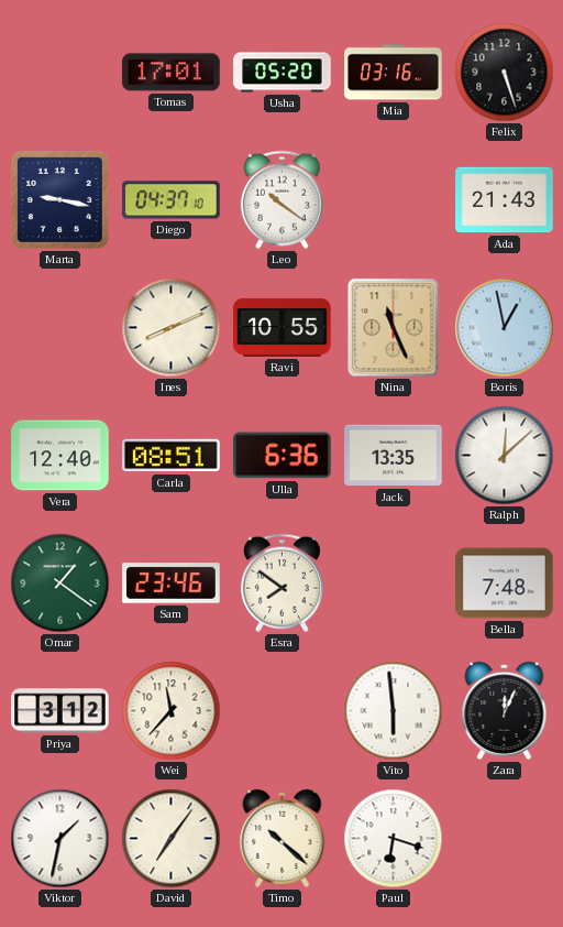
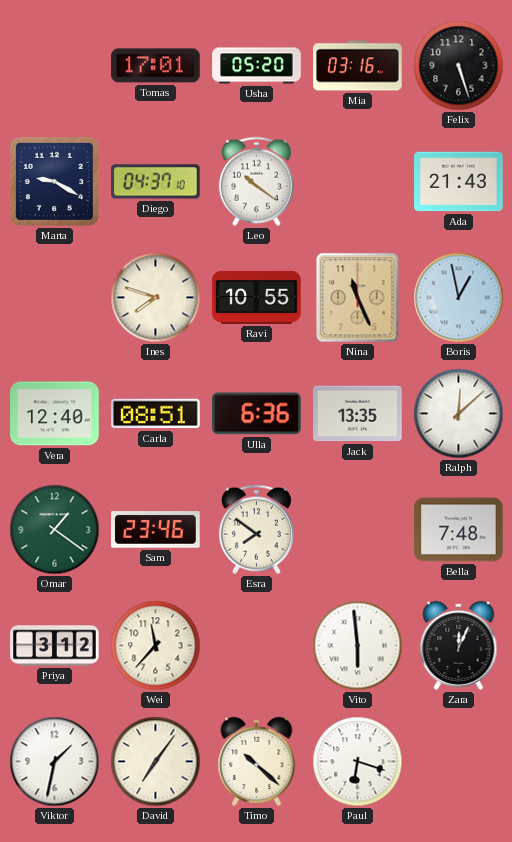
Marta: 9:17 -> 9:20 (54, 181)
Ines: 8:11 -> 7:48 (156, 298)
